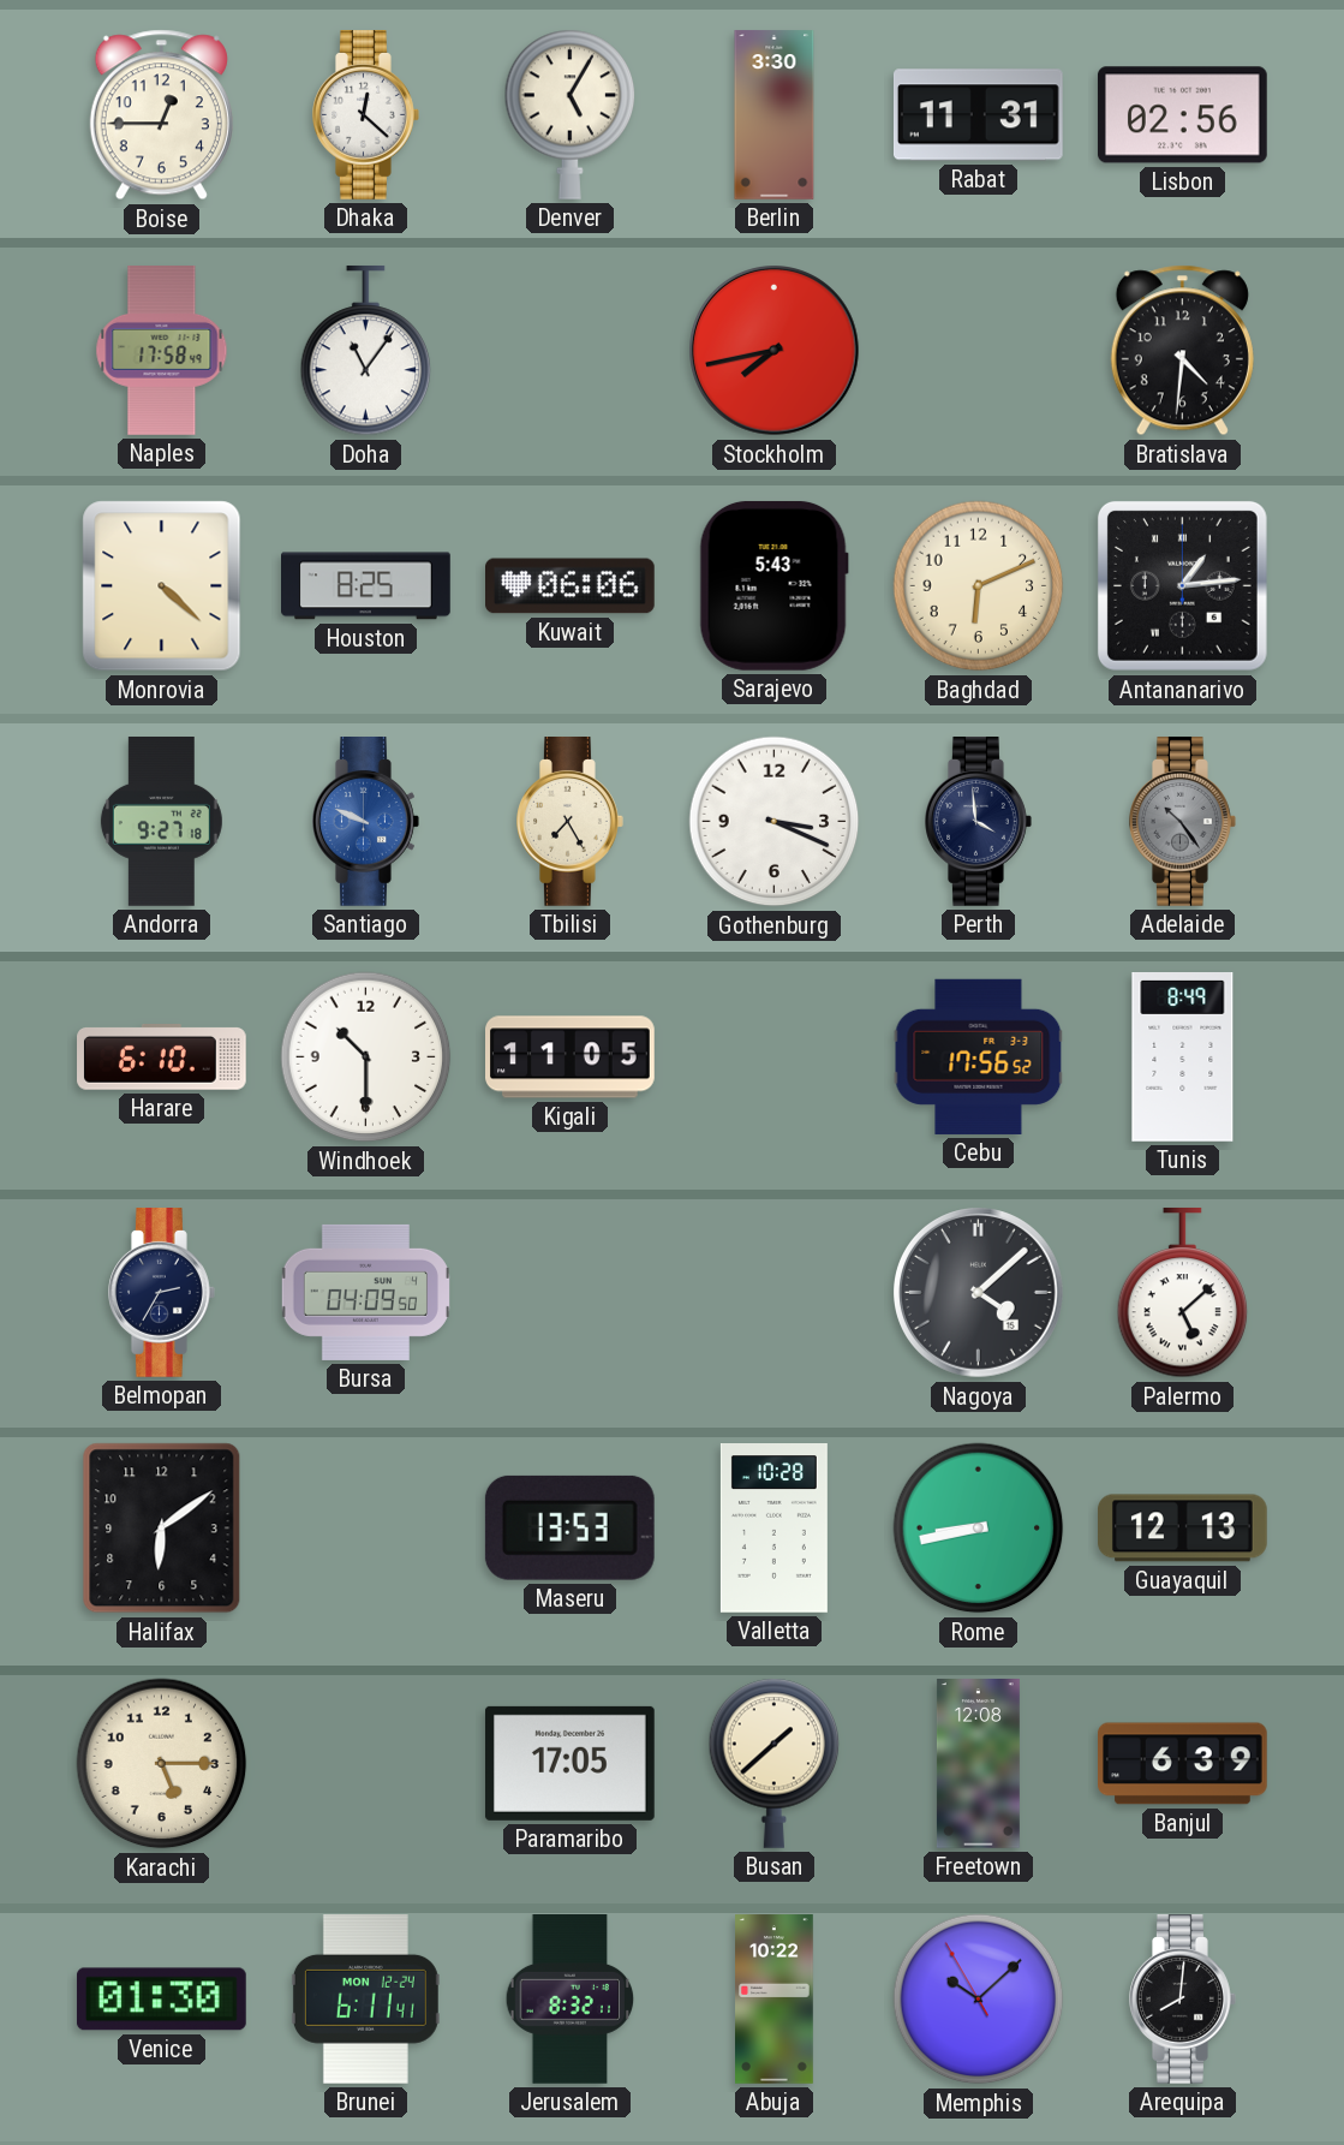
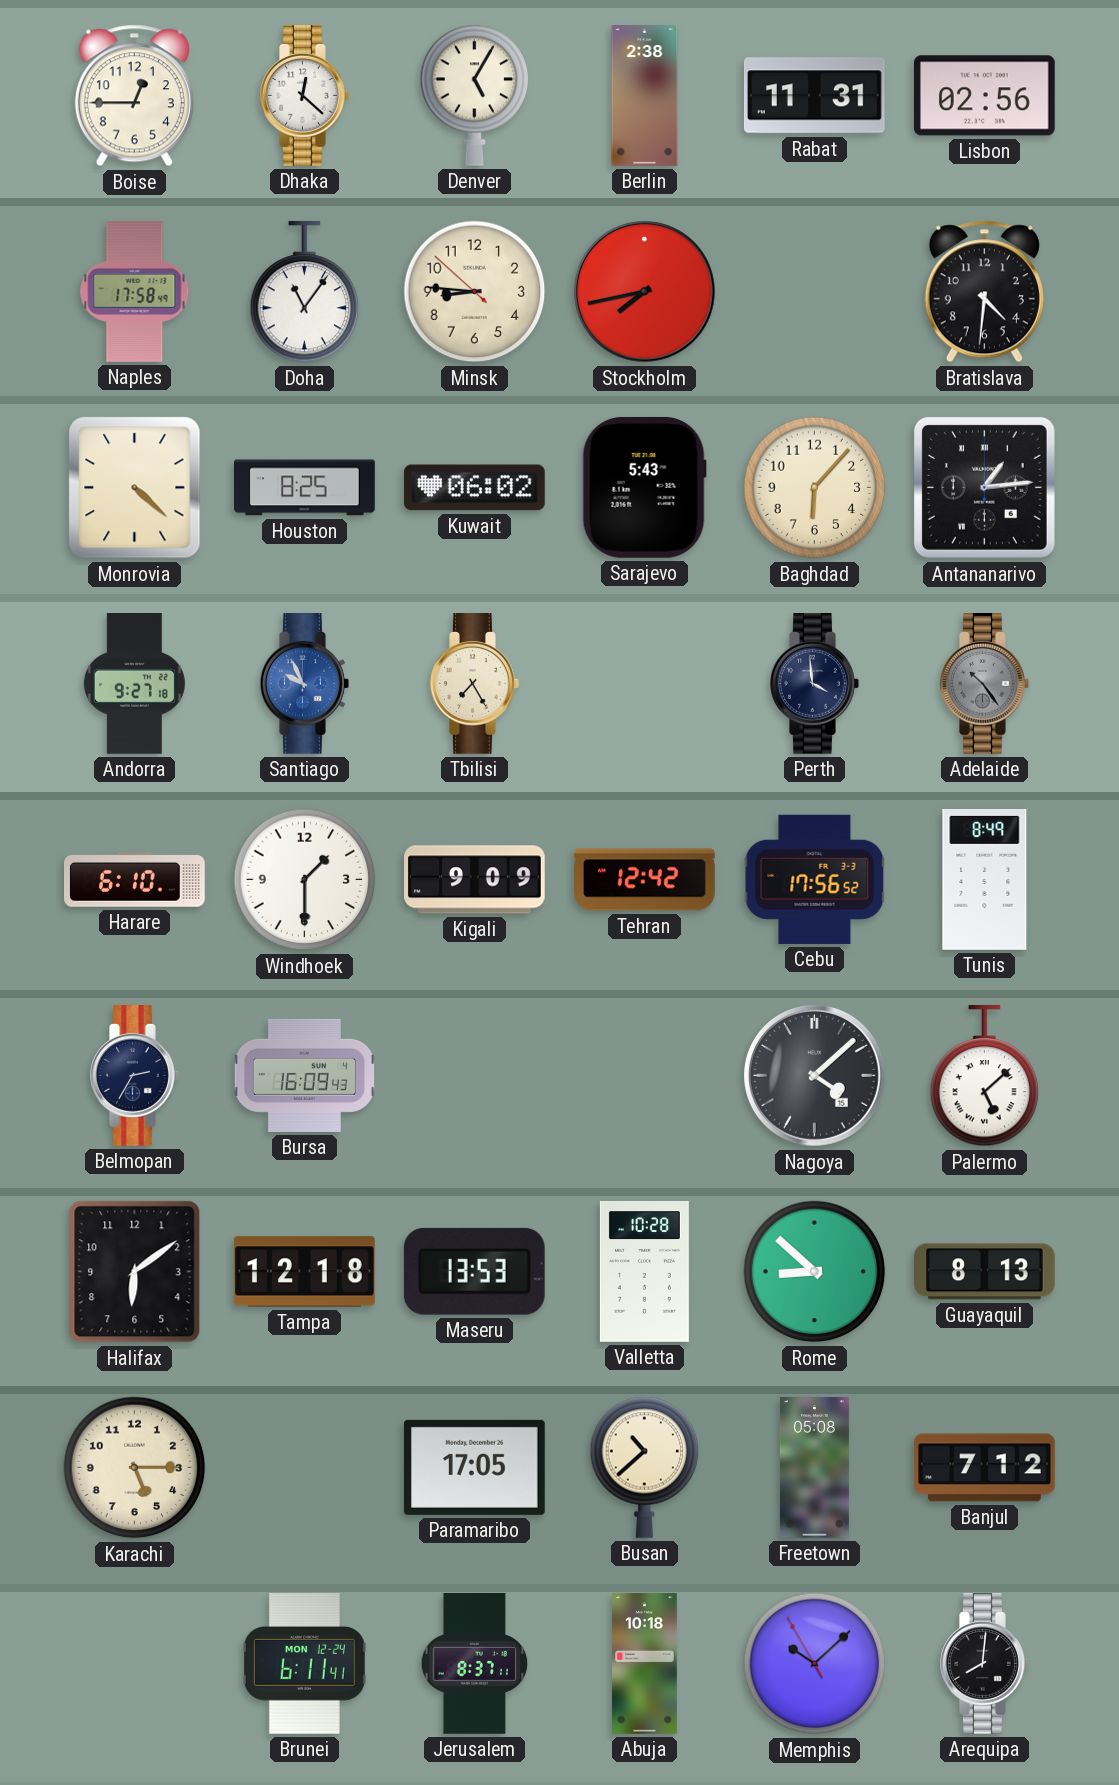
Berlin: 3:30 -> 2:38 (645, 96)
Minsk: none -> 8:45 (475, 292)
Kuwait: 06:06 -> 06:02 (475, 488)
Baghdad: 6:11 -> 6:07 (815, 488)
Santiago: 9:49 -> 9:56 (305, 684)
Gothenburg: 3:19 -> none (775, 822)
Windhoek: 10:30 -> 1:30 (305, 880)
Kigali: 11:05 -> 9:09 (475, 880)
Tehran: none -> 12:42 (645, 880)
Bursa: 04:09 -> 16:09 (304, 1075)
Tampa: none -> 12:18 (304, 1272)
Rome: 8:43 -> 8:52 (815, 1272)
Guayaquil: 12:13 -> 8:13 (985, 1272)
Busan: 1:38 -> 10:38 (645, 1467)
Freetown: 12:08 -> 05:08 (814, 1468)
Banjul: 6:39 -> 7:12 (985, 1468)
Venice: 01:30 -> none (161, 2000)
Jerusalem: 8:32 -> 8:37 (475, 1664)
Abuja: 10:22 -> 10:18 (645, 1664)
